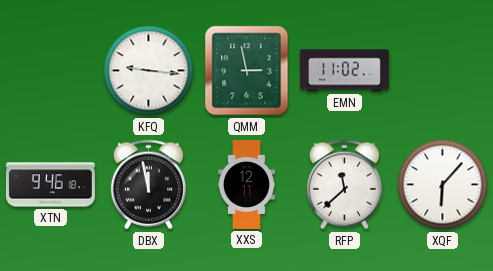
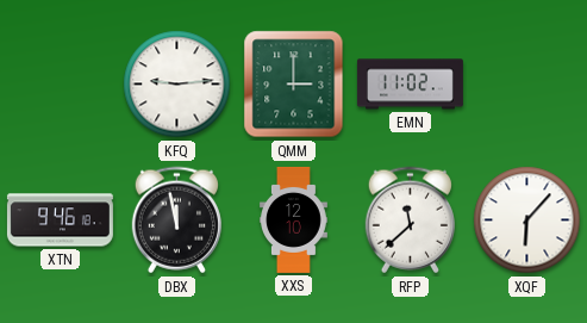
KFQ: 9:16 -> 9:14 (177, 85)
QMM: 2:58 -> 3:00 (294, 85)
XXS: 12:11 -> 12:10 (294, 219)
